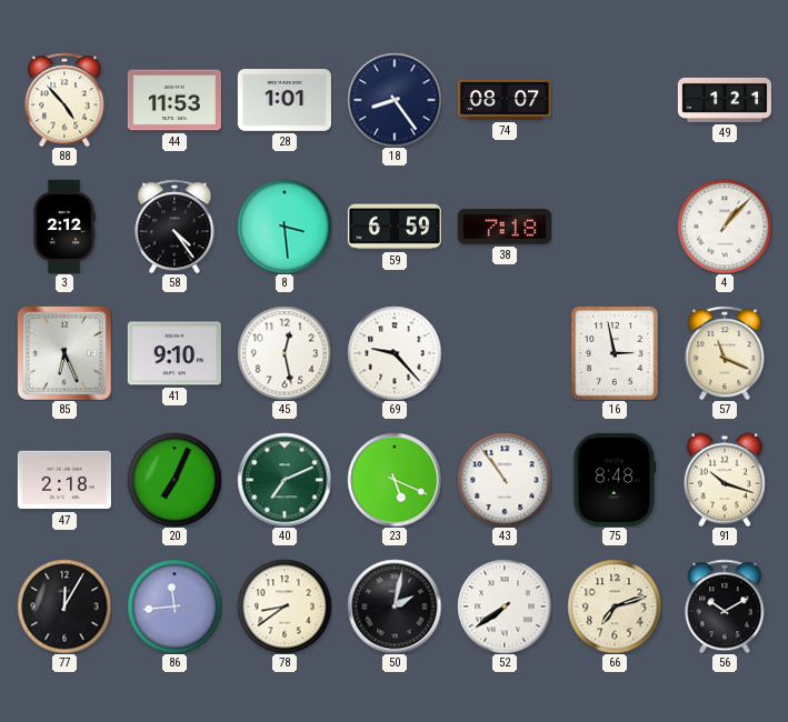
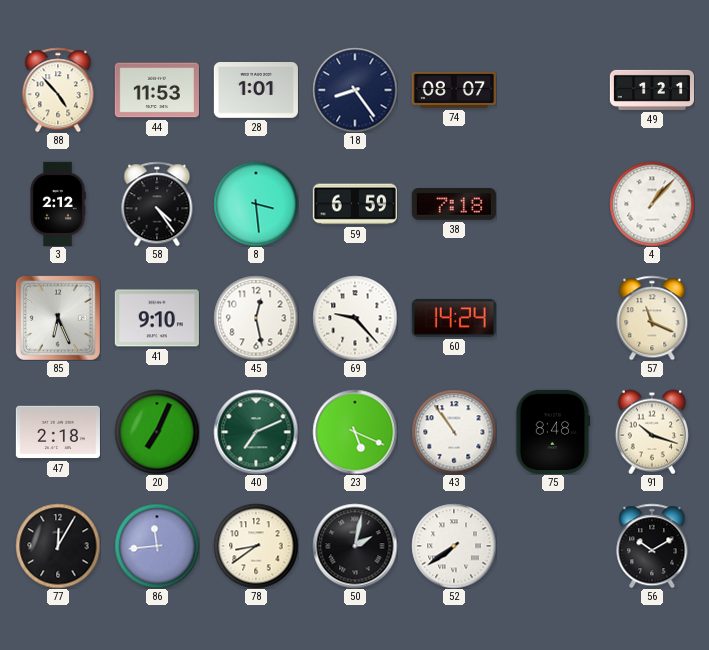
60: none -> 14:24 (454, 318)
16: 2:58 -> none (615, 353)
66: 7:12 -> none (615, 606)
